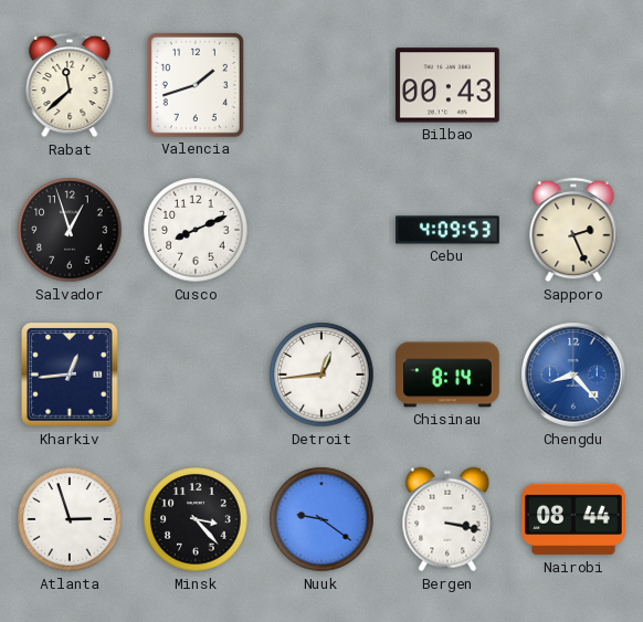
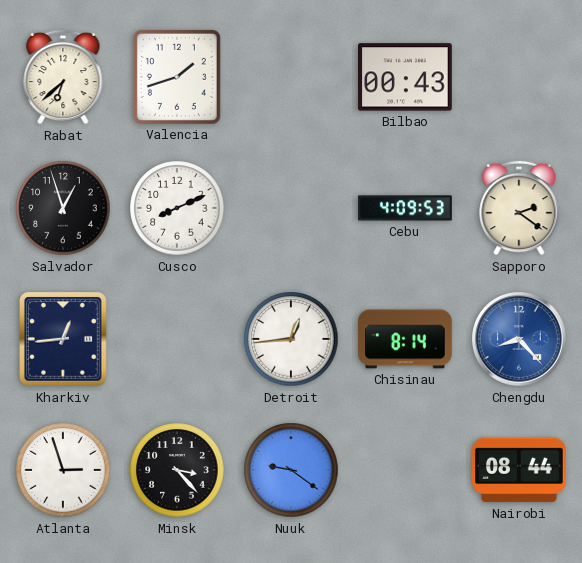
Rabat: 11:38 -> 6:38 (63, 77)
Sapporo: 2:26 -> 2:21 (519, 208)
Bergen: 3:17 -> none (447, 519)
